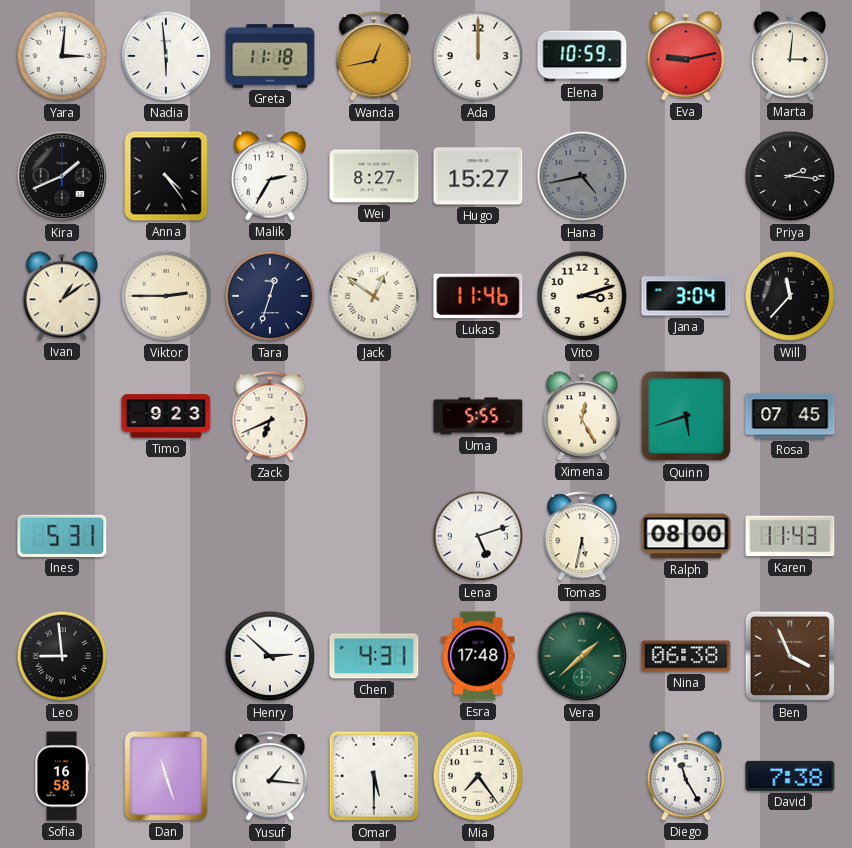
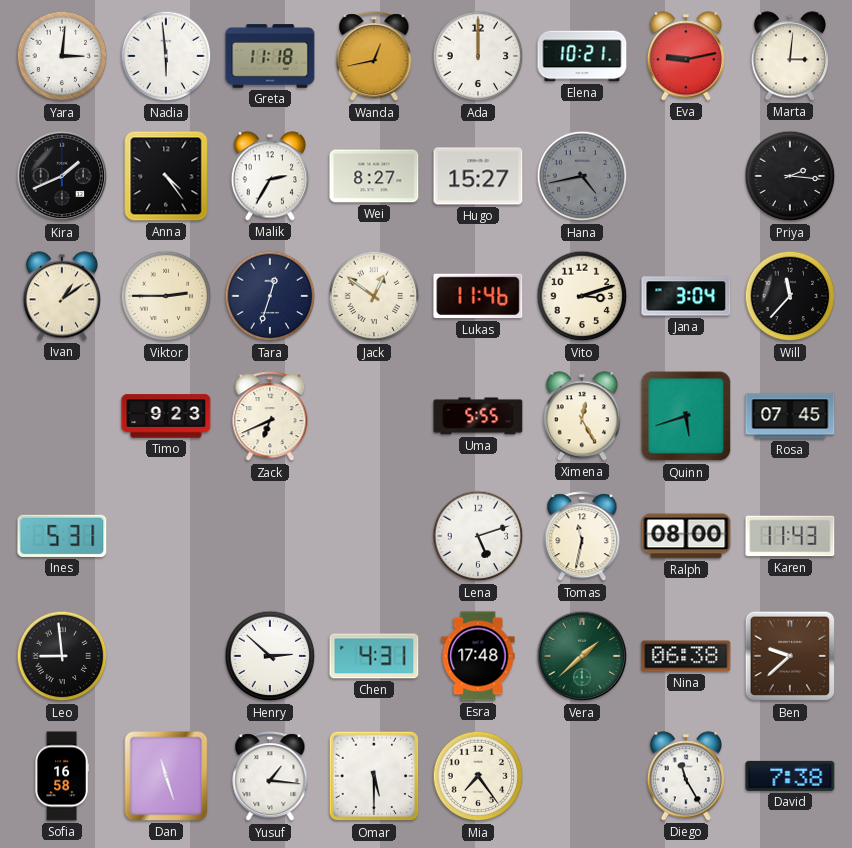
Elena: 10:59 -> 10:21 (582, 56)
Tomas: 5:32 -> 11:32 (582, 537)
Ben: 3:56 -> 9:38 (790, 656)
